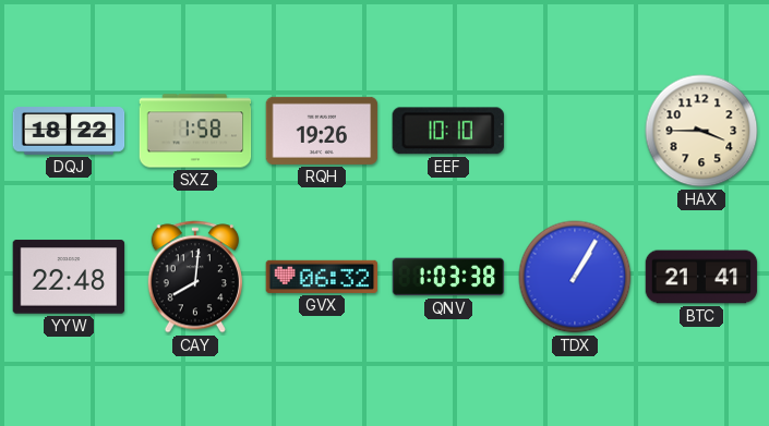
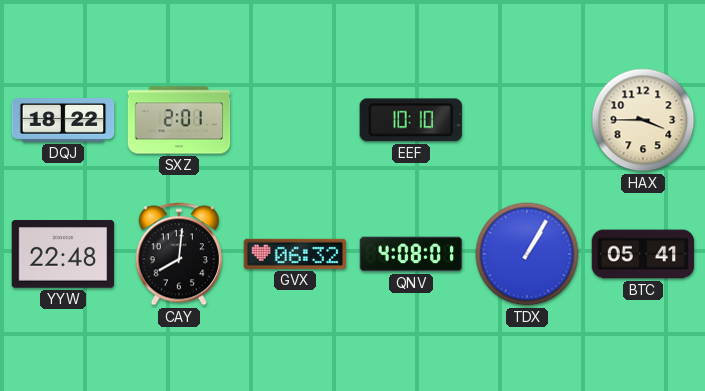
SXZ: 1:58 -> 2:01 (179, 120)
RQH: 19:26 -> none (322, 131)
QNV: 1:03 -> 4:08 (411, 254)
BTC: 21:41 -> 05:41 (643, 254)
